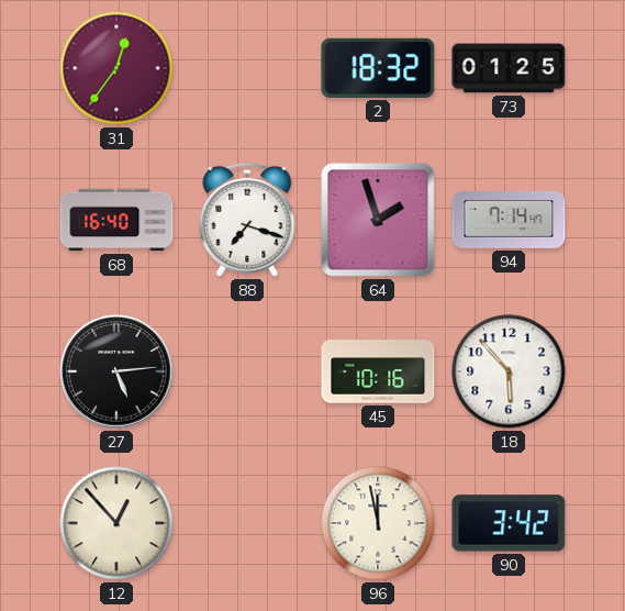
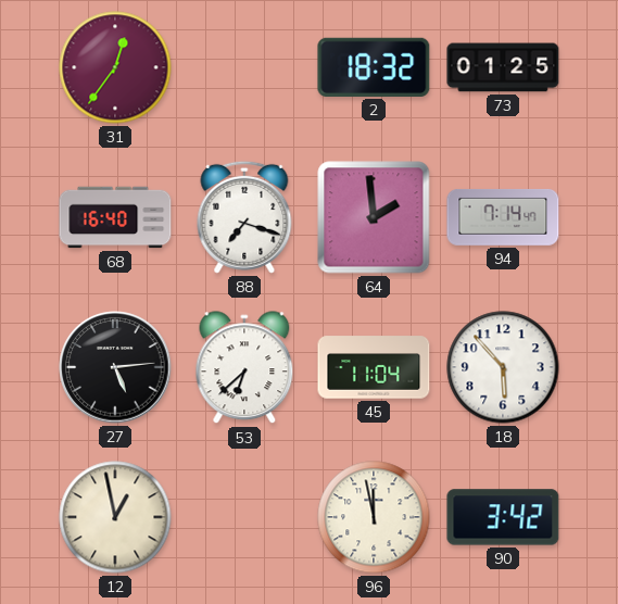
64: 1:57 -> 1:59 (374, 217)
53: none -> 6:38 (244, 368)
45: 10:16 -> 11:04 (374, 367)
12: 12:53 -> 12:58 (115, 517)
